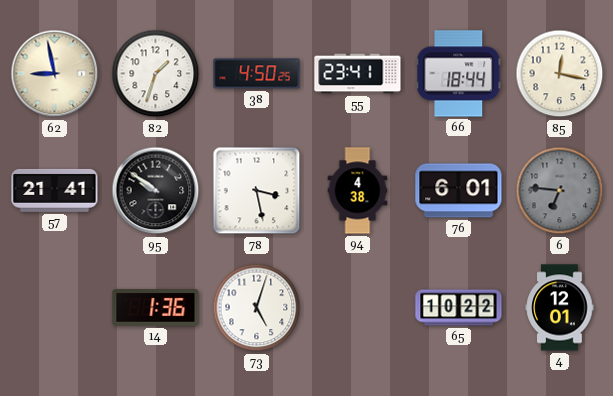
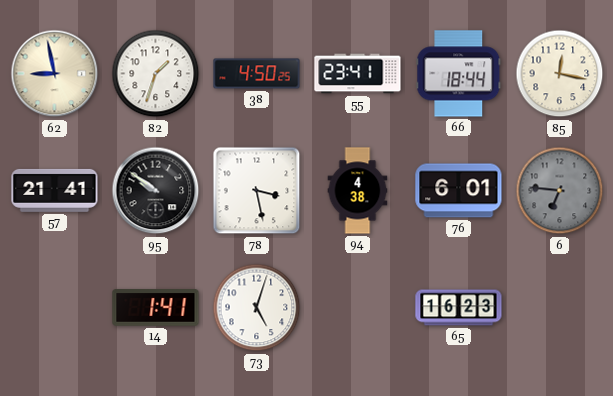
14: 1:36 -> 1:41 (156, 308)
65: 10:22 -> 16:23 (459, 308)
4: 12:01 -> none (560, 308)
